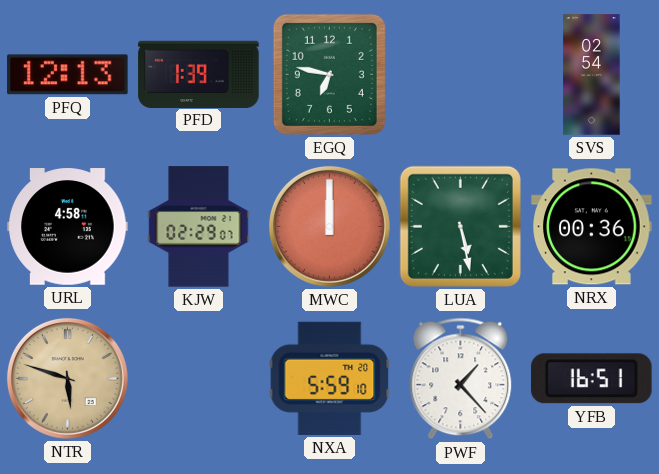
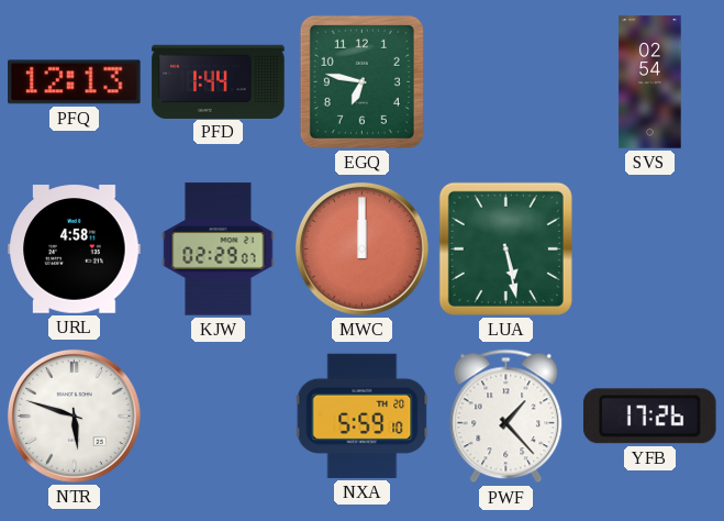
PFD: 1:39 -> 1:44 (219, 81)
NRX: 00:36 -> none (592, 227)
NTR dial: champagne -> white (74, 415)
YFB: 16:51 -> 17:26 (649, 417)
